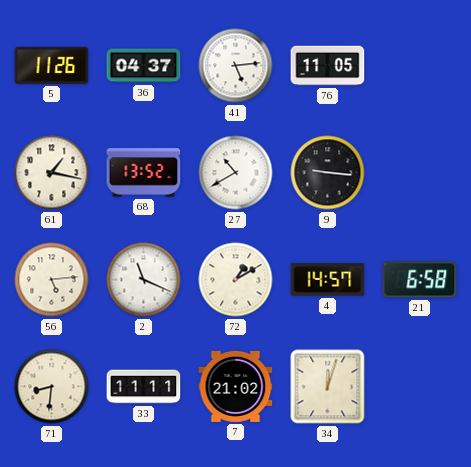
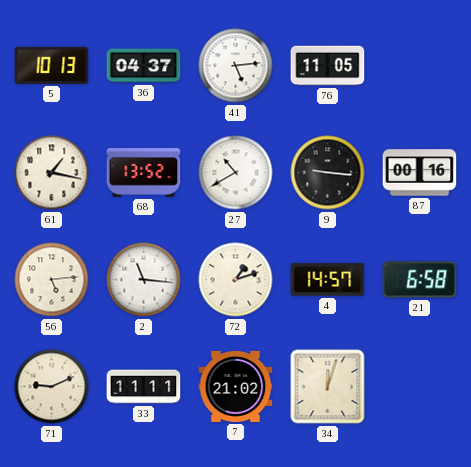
5: 11:26 -> 10:13 (52, 65)
87: none -> 00:16 (420, 173)
2: 11:19 -> 11:16 (144, 280)
72: 1:10 -> 1:12 (236, 280)
71: 8:31 -> 9:11 (52, 387)
